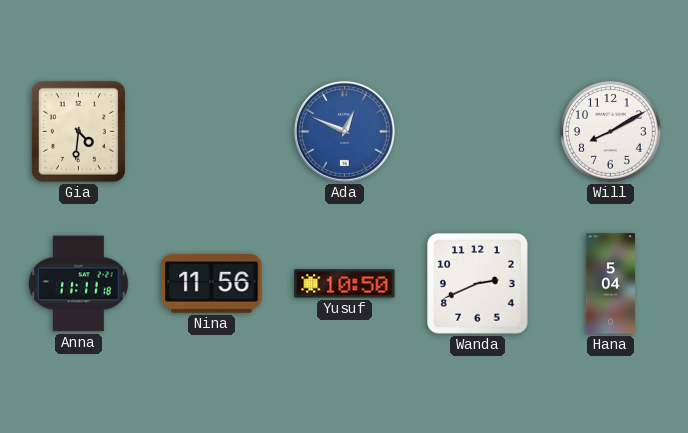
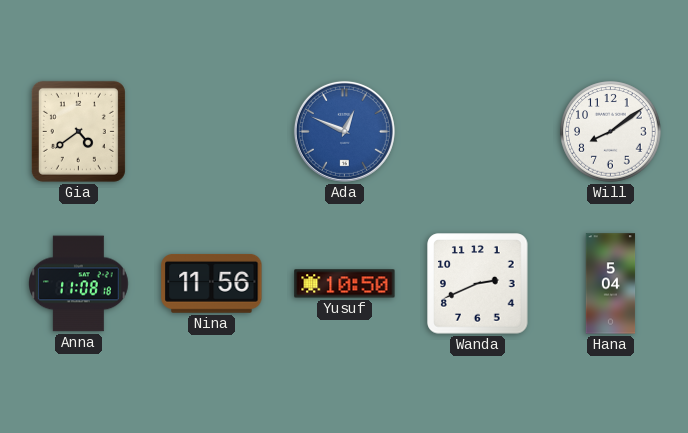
Gia: 4:31 -> 4:39 (78, 131)
Will: 8:10 -> 8:09 (611, 132)
Anna: 11:11 -> 11:08 (79, 284)
